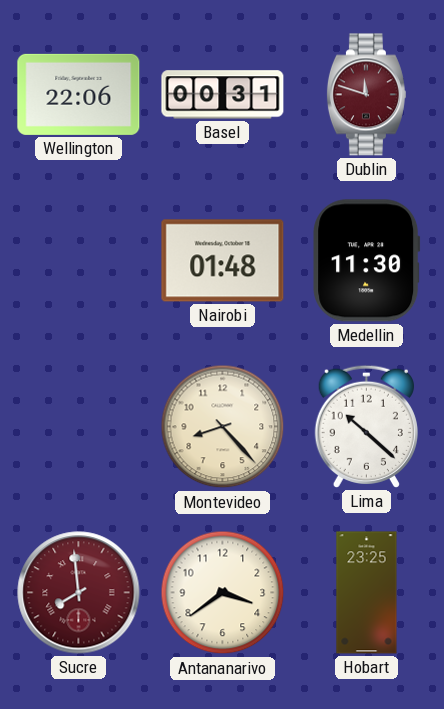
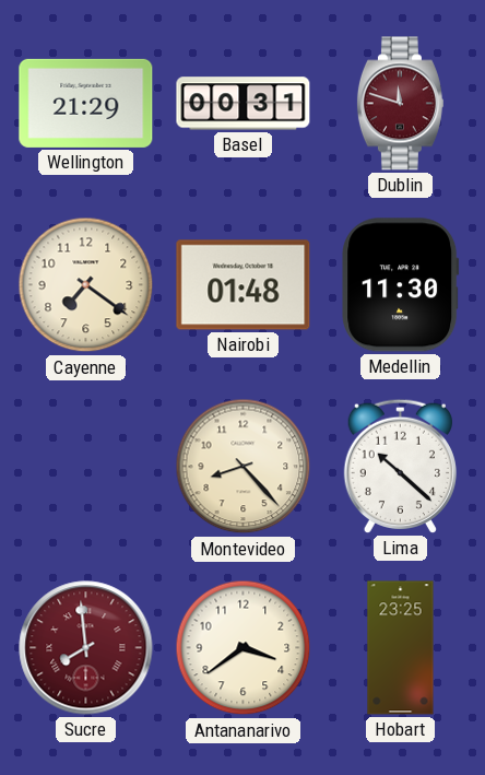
Wellington: 22:06 -> 21:29 (86, 103)
Cayenne: none -> 7:21 (86, 285)
